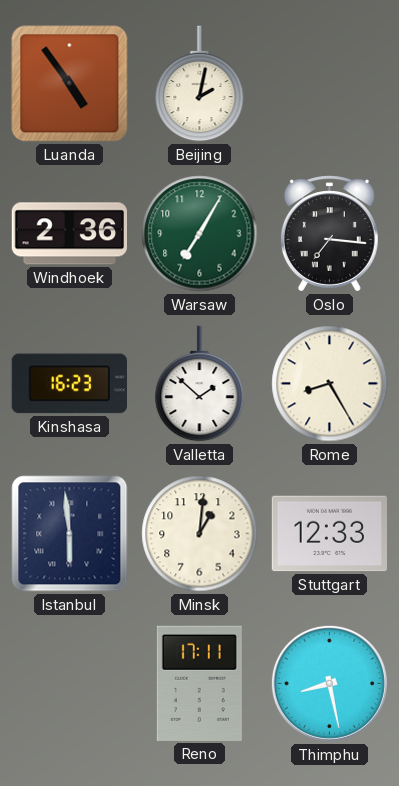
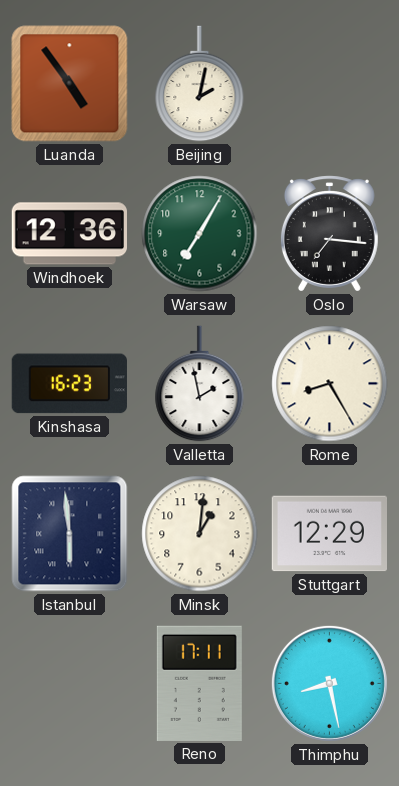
Windhoek: 2:36 -> 12:36 (69, 234)
Valletta: 1:52 -> 1:58 (200, 384)
Stuttgart: 12:33 -> 12:29 (329, 534)
